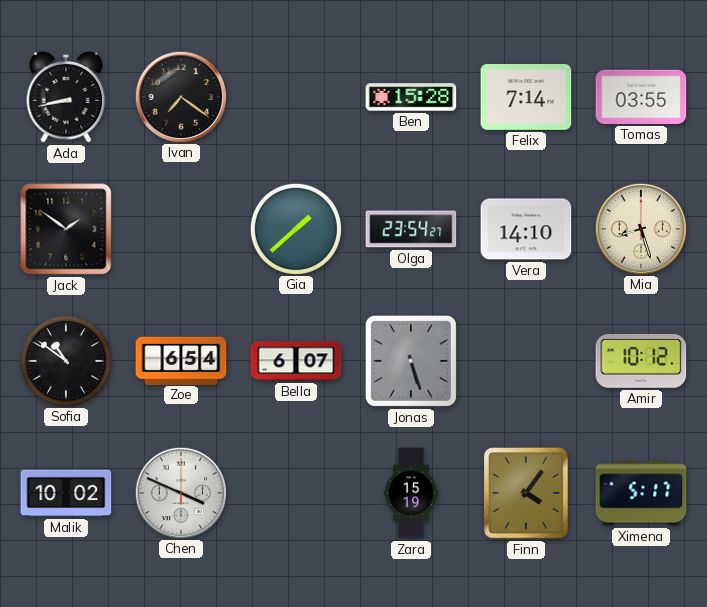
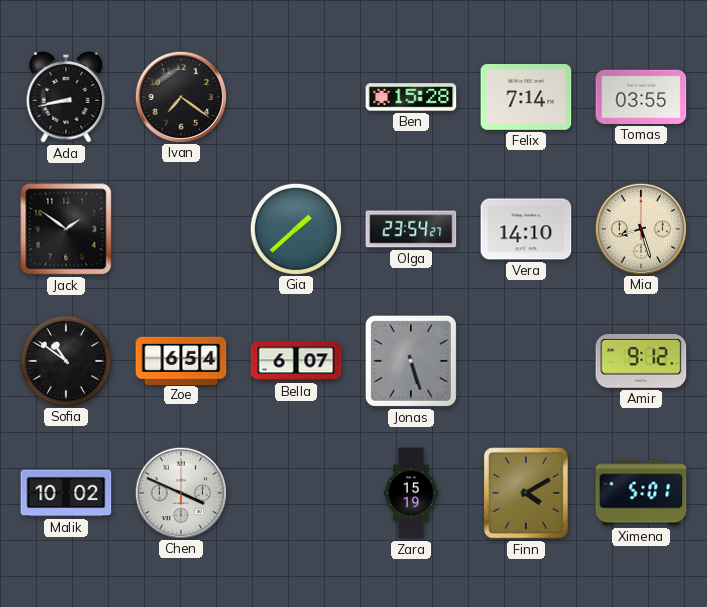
Amir: 10:12 -> 9:12 (641, 361)
Finn: 4:06 -> 4:10 (526, 493)
Ximena: 5:17 -> 5:01 (641, 493)
